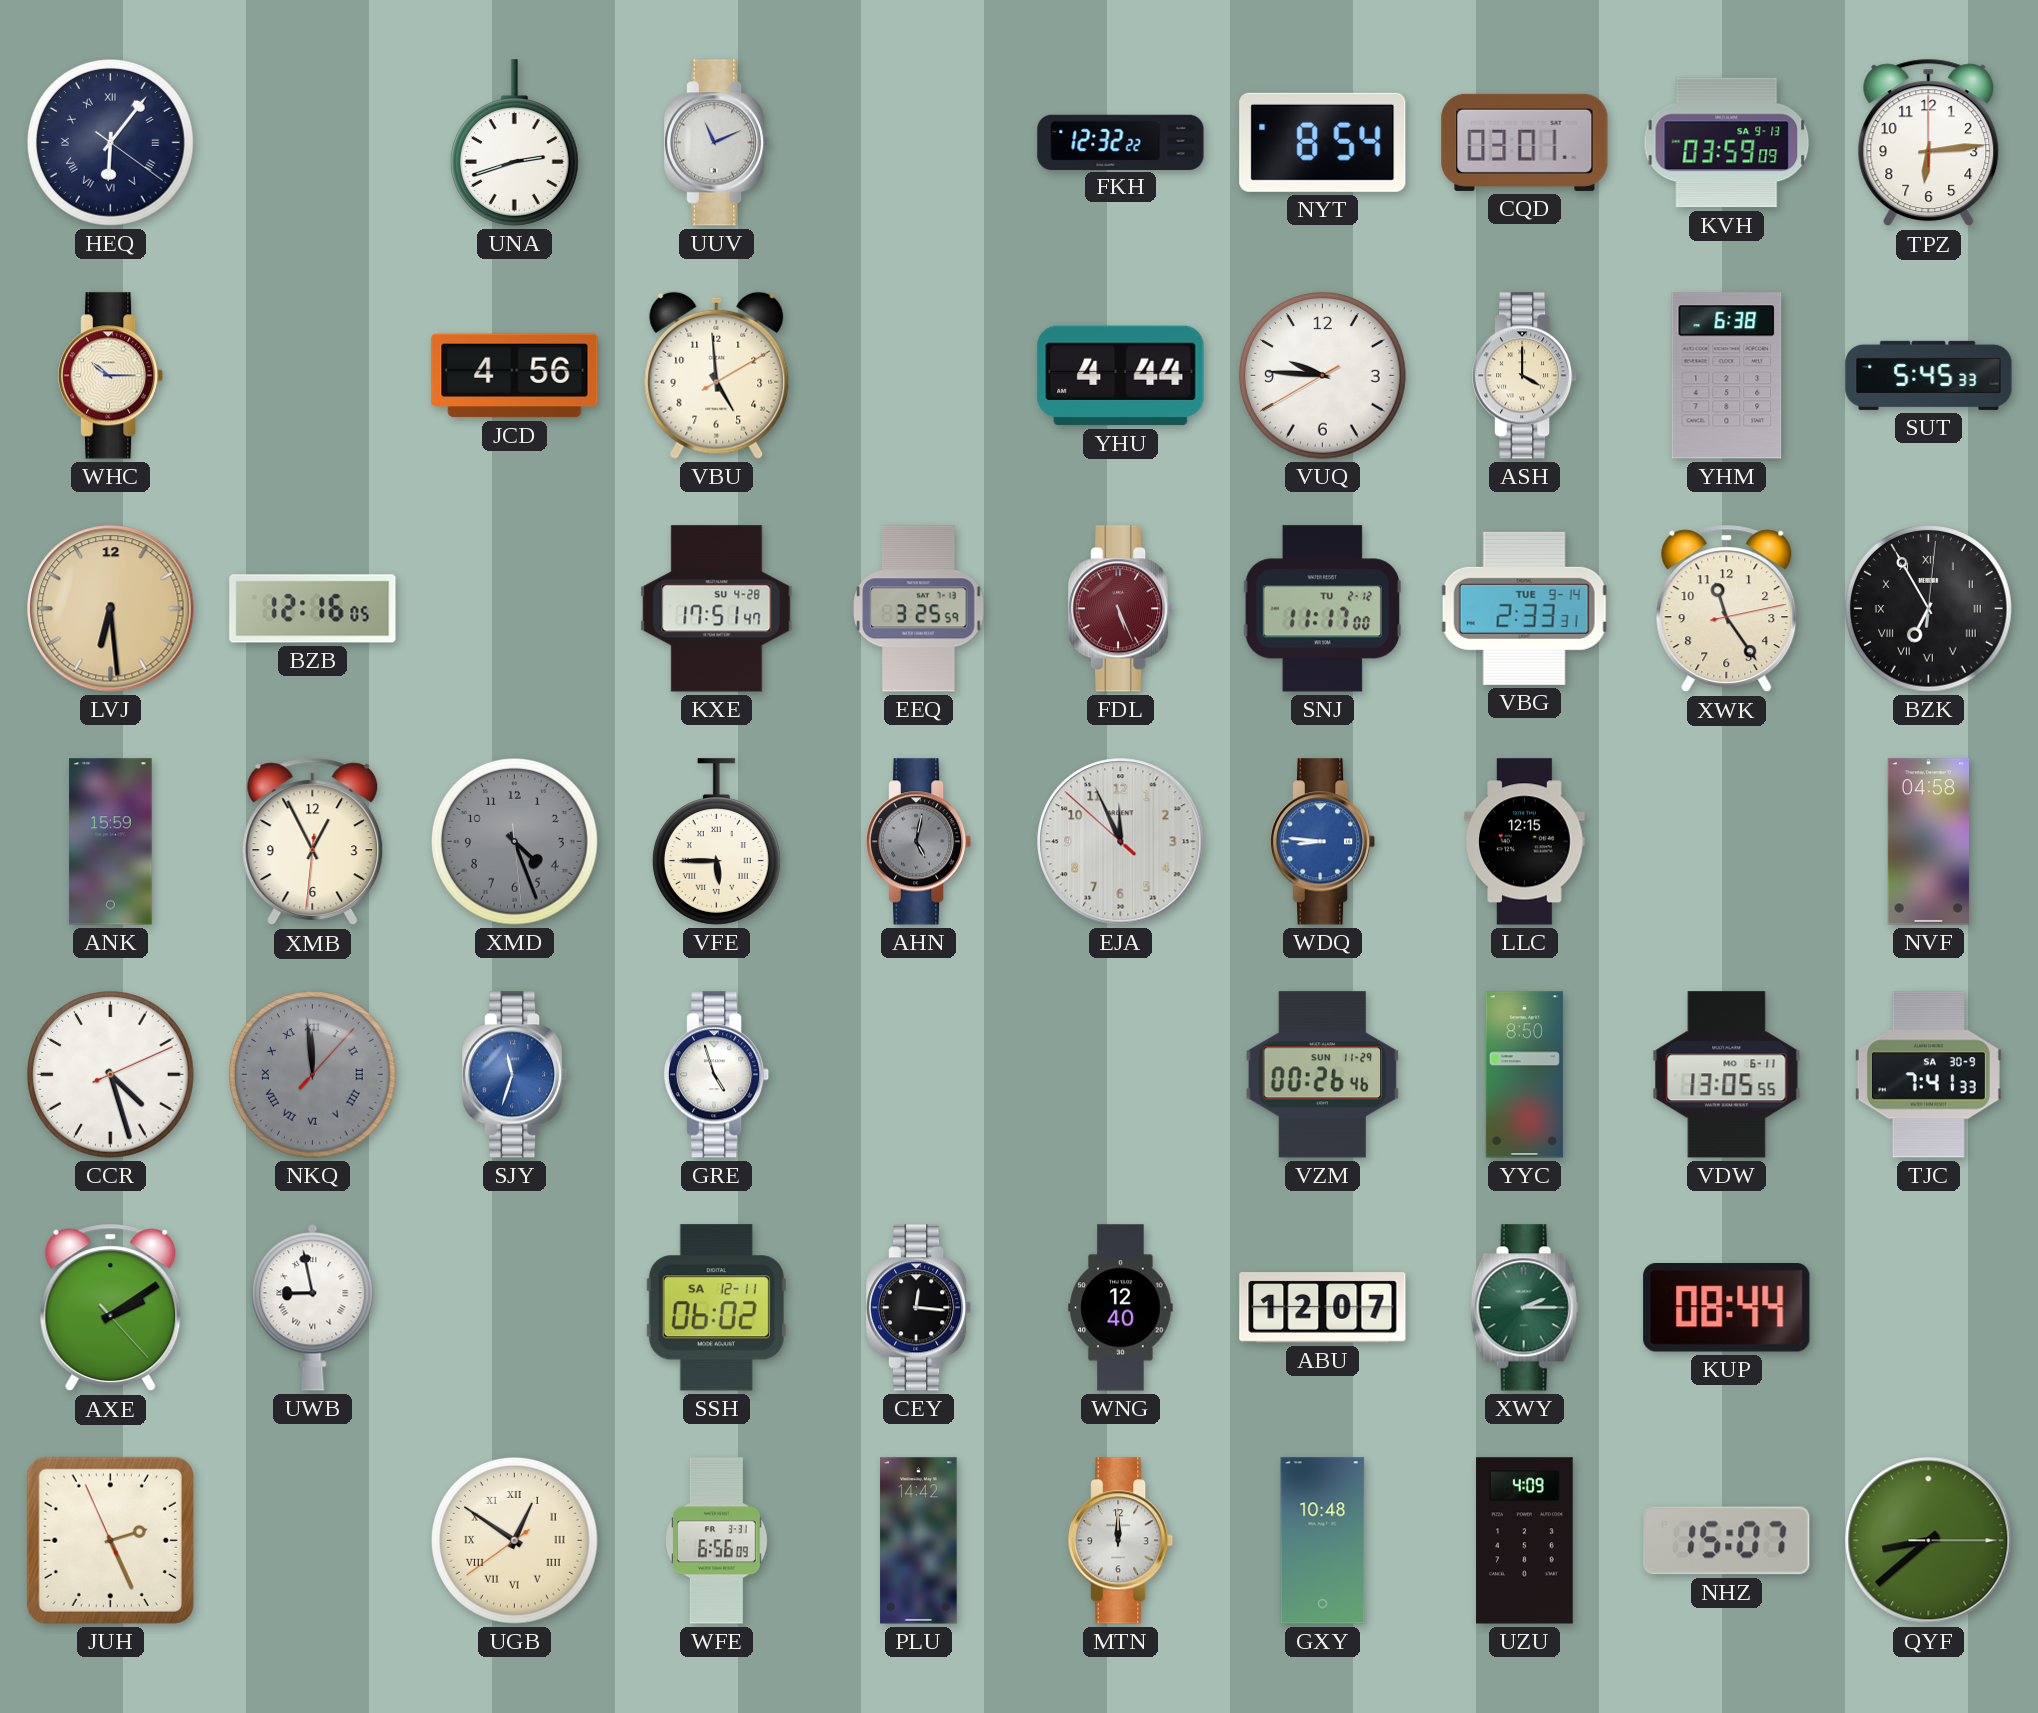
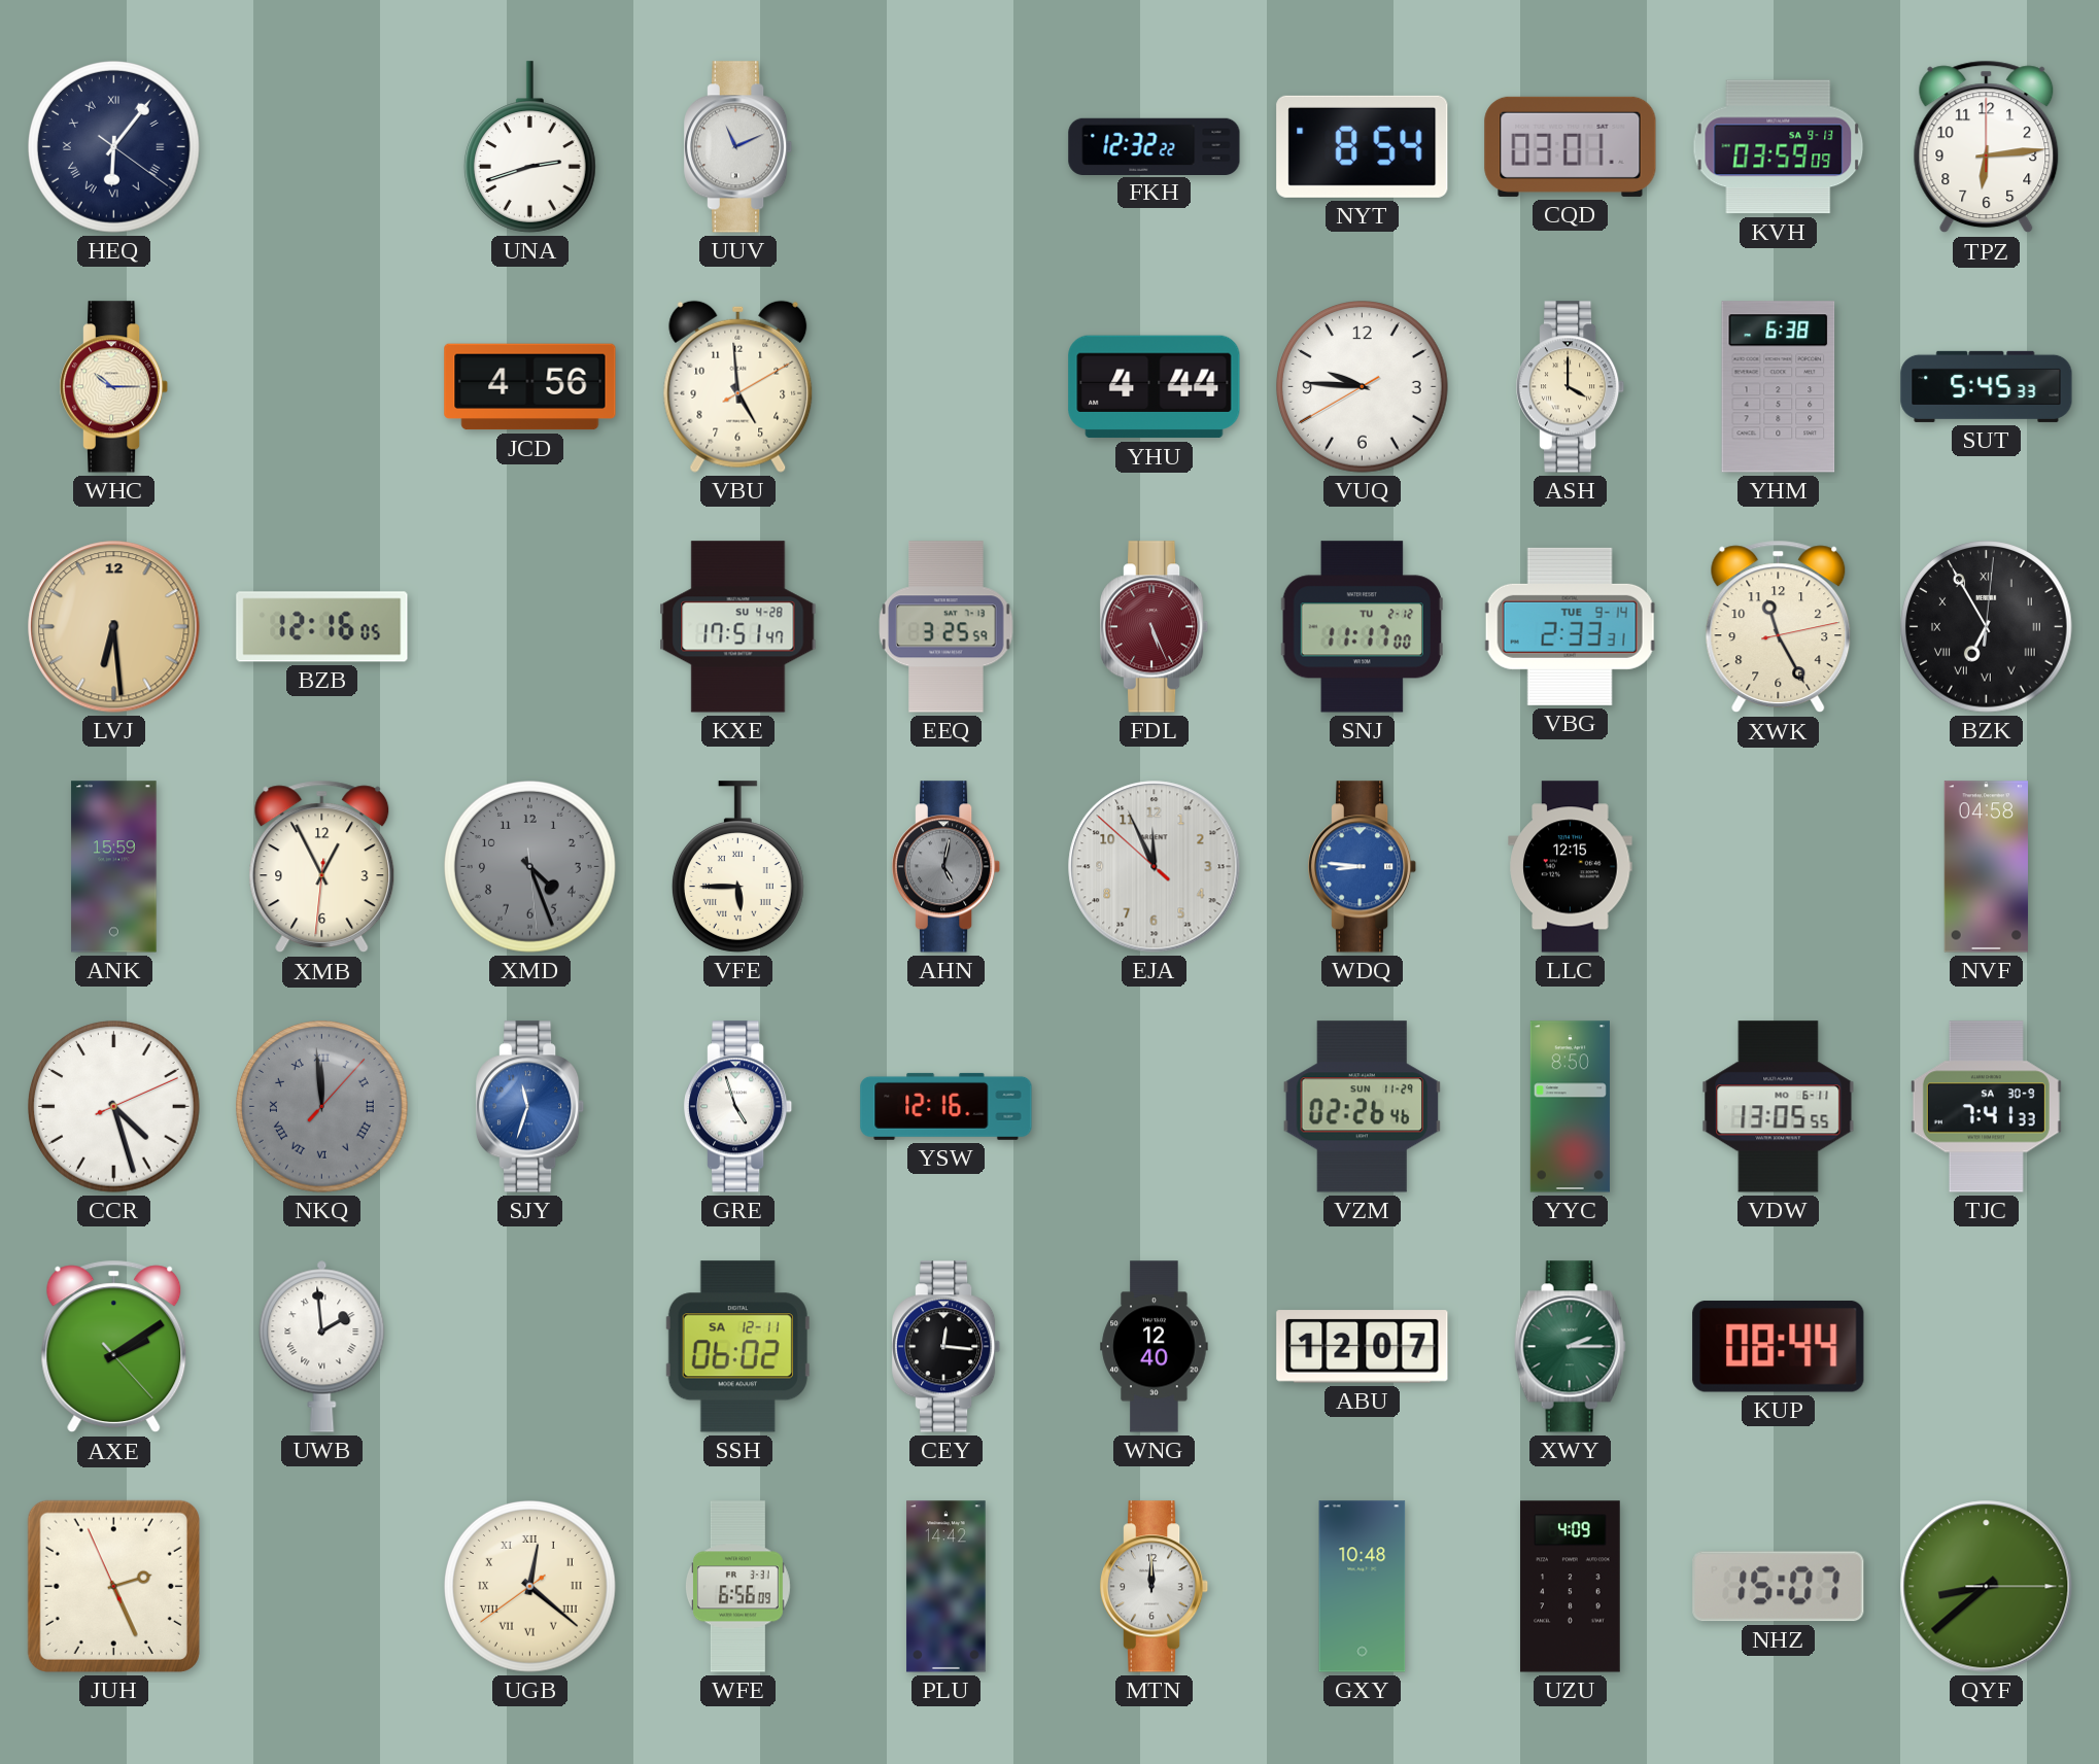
XWK: 11:24 -> 11:25 (1779, 627)
YSW: none -> 12:16 (947, 1106)
VZM: 00:26 -> 02:26 (1363, 1107)
UWB: 8:58 -> 1:59 (322, 1346)
UGB: 12:50 -> 12:21 (530, 1587)
